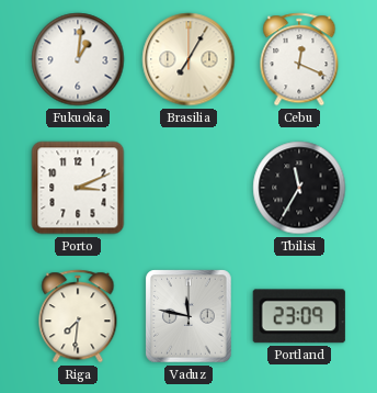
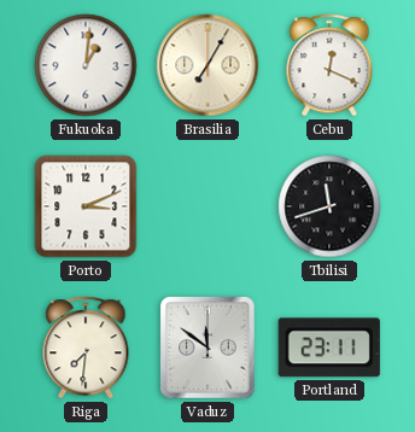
Tbilisi: 11:35 -> 11:42 (329, 206)
Vaduz: 11:47 -> 11:51 (207, 348)
Portland: 23:09 -> 23:11 (329, 348)
